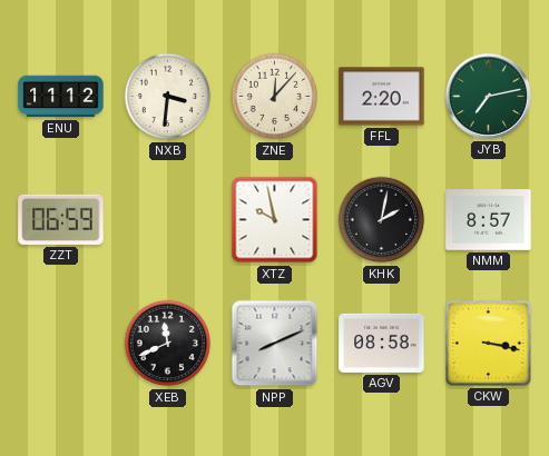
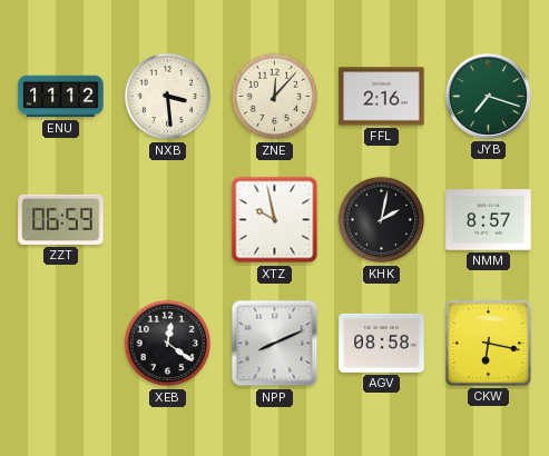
NXB: 3:31 -> 3:29 (168, 97)
FFL: 2:20 -> 2:16 (382, 97)
JYB: 7:13 -> 7:18 (488, 96)
XEB: 11:41 -> 12:21 (168, 344)
CKW: 3:17 -> 6:17 (488, 343)
